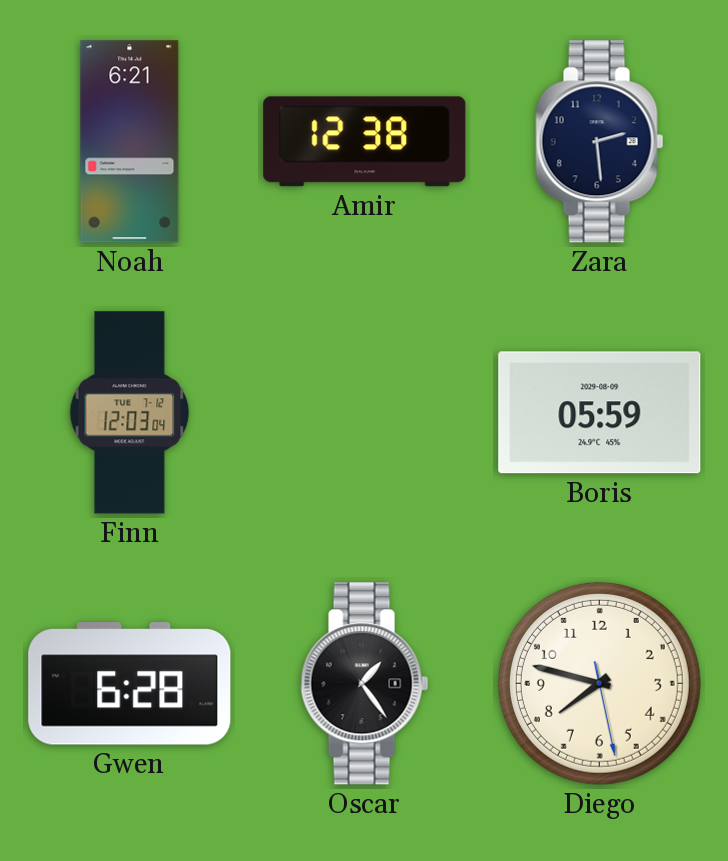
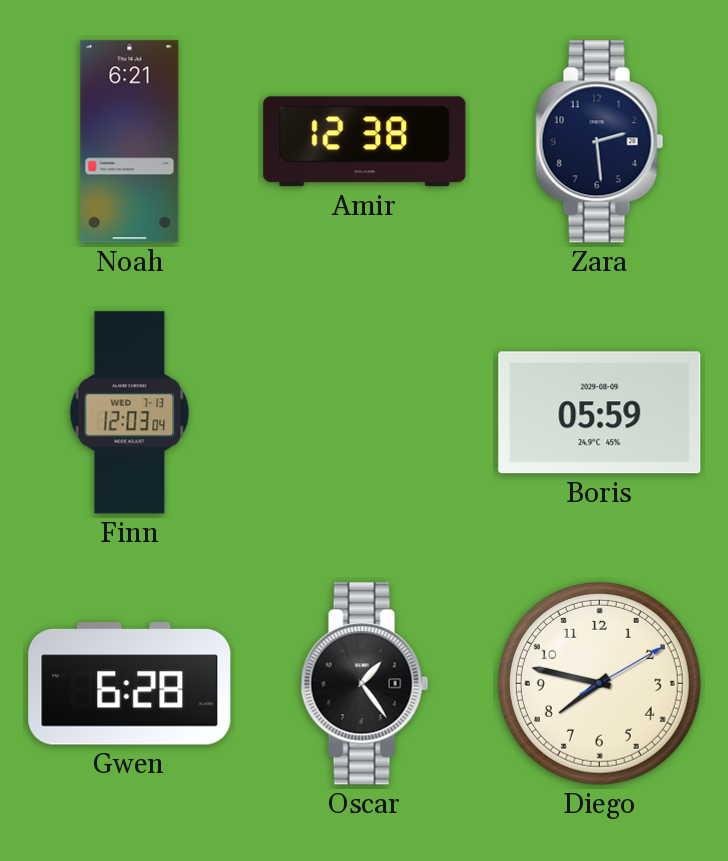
Finn date: TUE 7-12 -> WED 7-13 (130, 413)
Diego: 7:47:28 -> 7:47:10 (599, 683)
